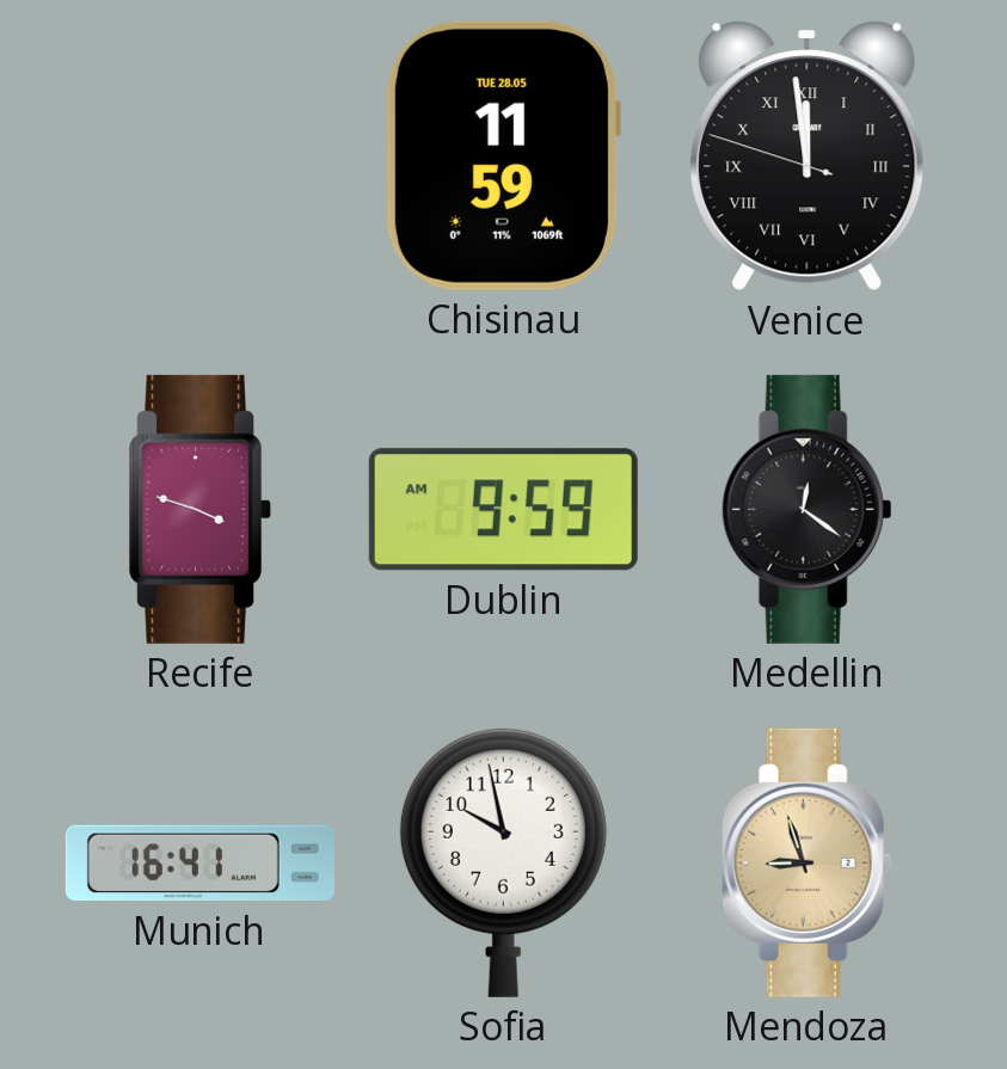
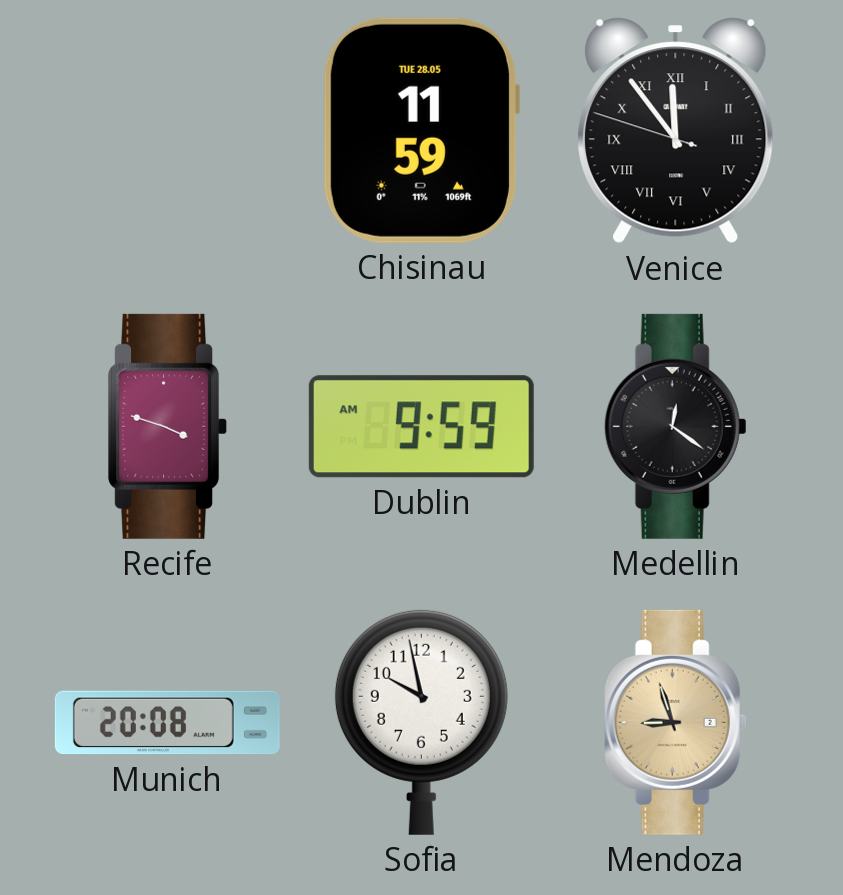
Venice: 11:58 -> 11:53 (676, 131)
Munich: 16:41 -> 20:08 (167, 723)
